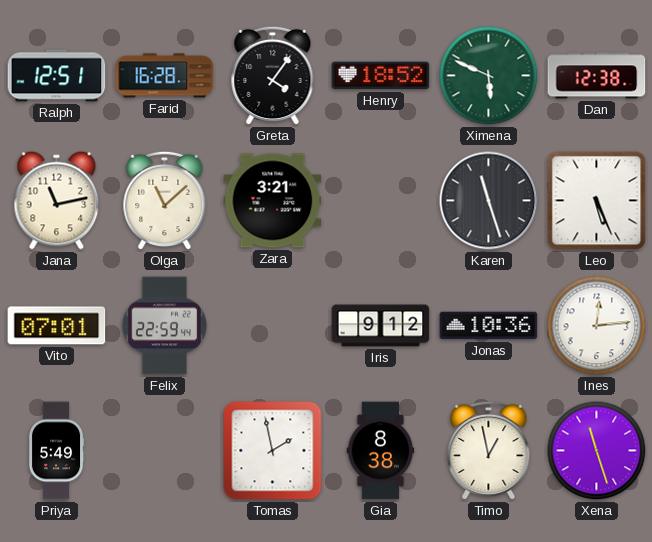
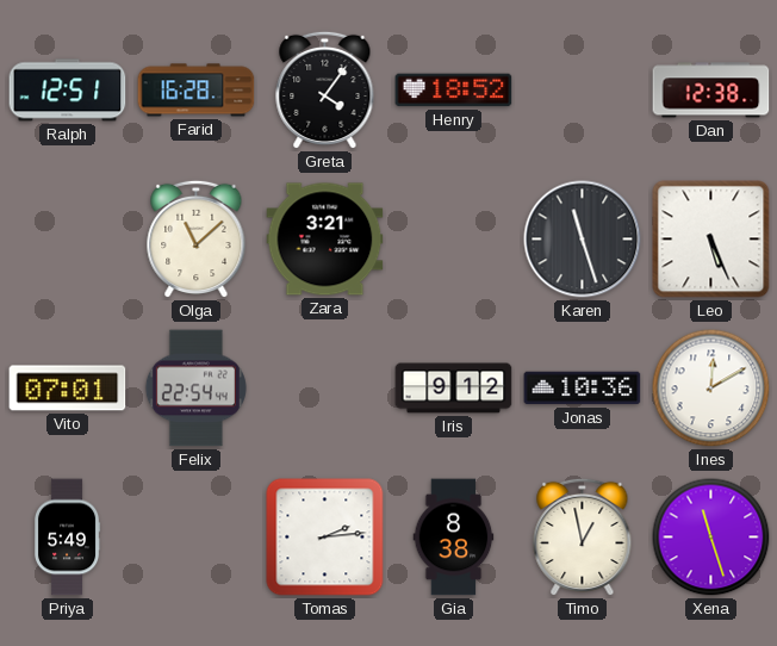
Ximena: 5:49 -> none (489, 76)
Jana: 11:13 -> none (57, 201)
Felix: 22:59 -> 22:54 (195, 389)
Ines: 12:14 -> 12:10 (711, 389)
Tomas: 1:58 -> 2:14 (325, 538)
